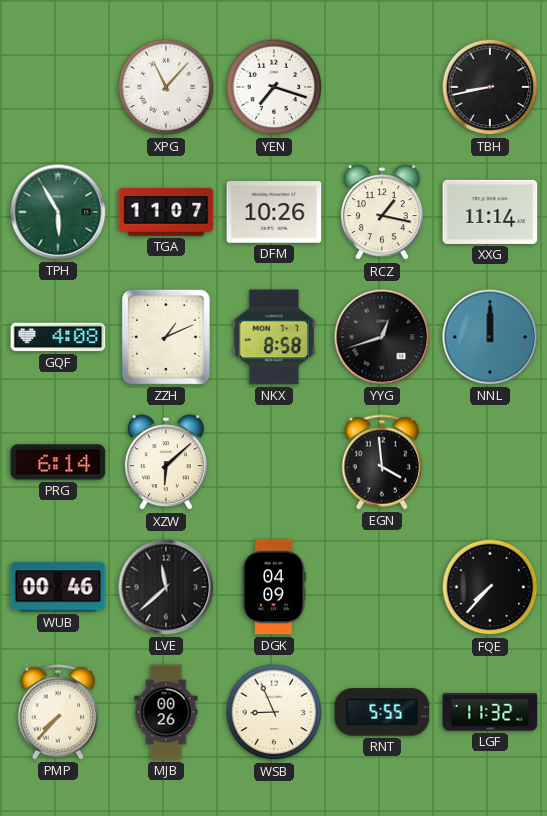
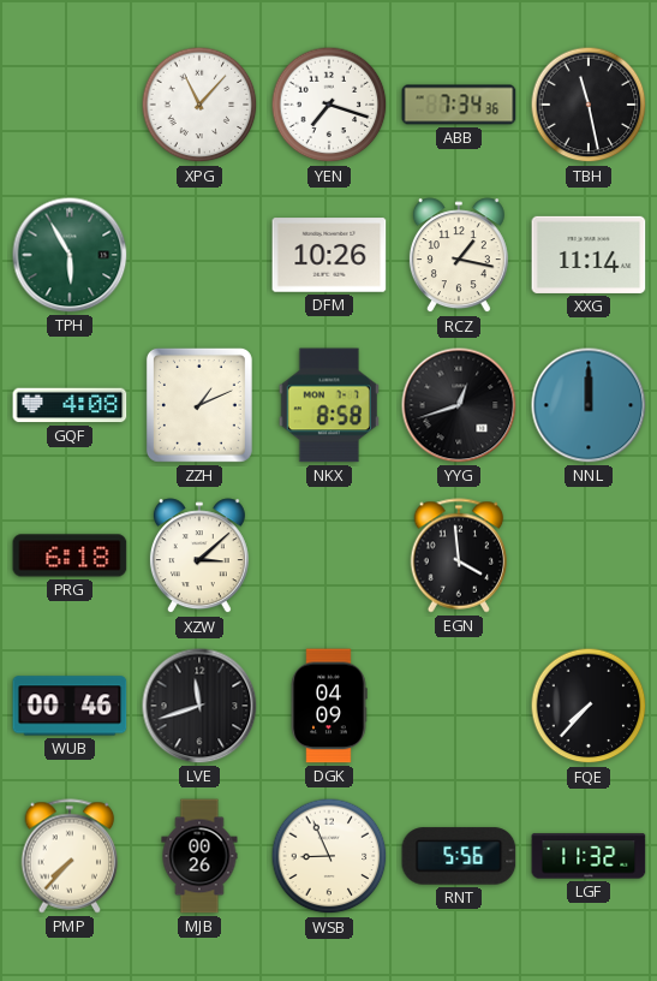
ABB: none -> 7:34 (459, 105)
TBH: 8:43 -> 11:28 (589, 105)
TGA: 11:07 -> none (166, 212)
PRG: 6:14 -> 6:18 (70, 555)
XZW: 6:08 -> 3:08 (199, 557)
LVE: 11:38 -> 11:42 (199, 706)
RNT: 5:55 -> 5:56 (459, 856)
